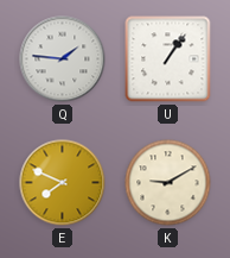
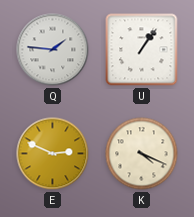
E: 7:49 -> 2:49 (53, 154)
K: 9:10 -> 4:19 (142, 154)
